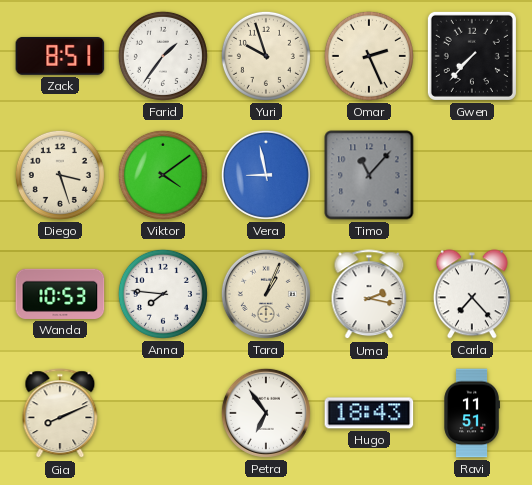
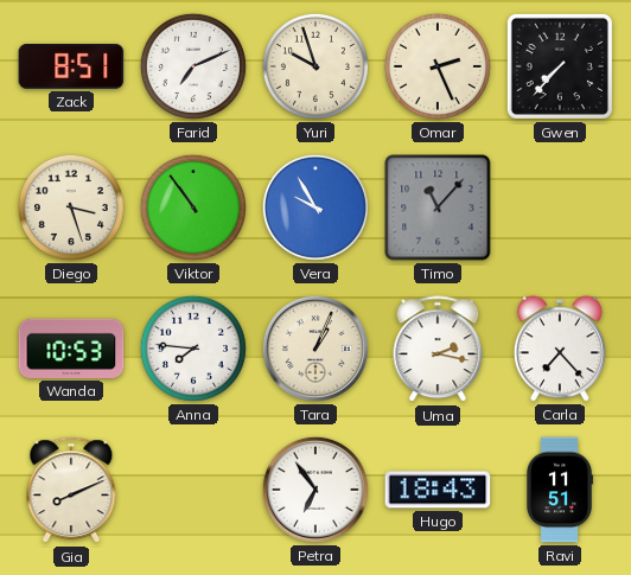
Farid: 1:36 -> 7:11 (193, 66)
Viktor: 4:09 -> 10:54 (193, 207)
Vera: 8:58 -> 9:55 (315, 207)
